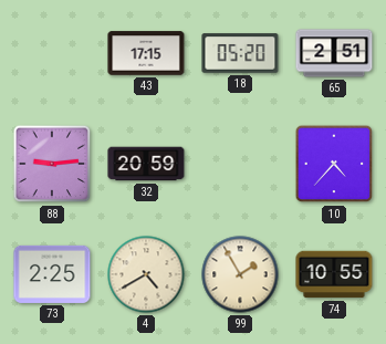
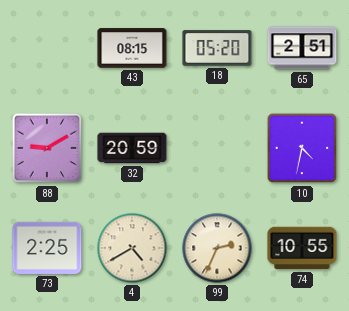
43: 17:15 -> 08:15 (132, 48)
88: 9:14 -> 9:10 (47, 148)
10: 4:37 -> 4:32 (302, 148)
99: 1:55 -> 2:34 (217, 248)
